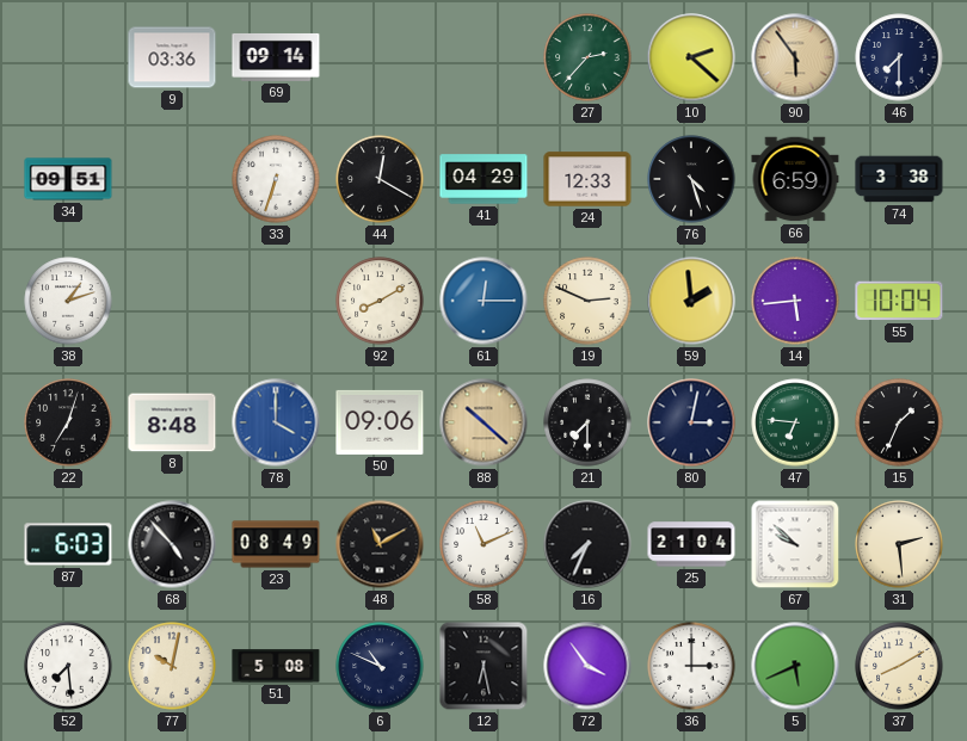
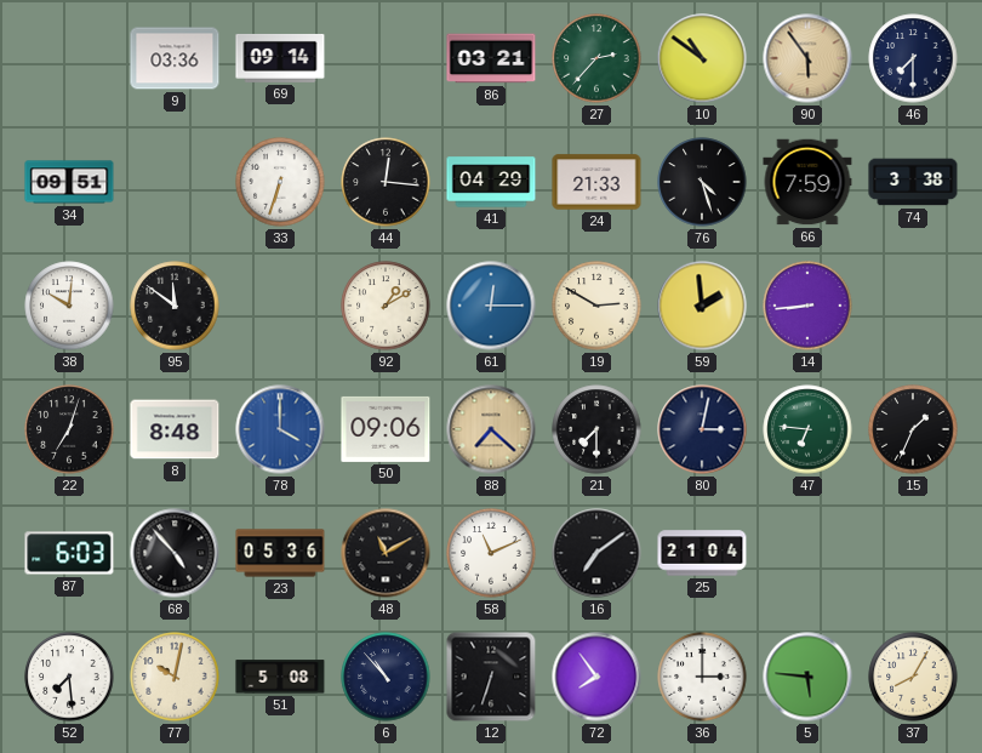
86: none -> 03:21 (491, 58)
10: 2:22 -> 10:51 (702, 58)
44: 12:20 -> 12:16 (386, 182)
24: 12:33 -> 21:33 (596, 182)
66: 6:59 -> 7:59 (807, 182)
38: 1:12 -> 10:01 (69, 306)
95: none -> 11:51 (175, 306)
92: 8:10 -> 1:10 (386, 306)
19: 2:49 -> 2:50 (596, 306)
14: 5:44 -> 8:44 (807, 306)
55: 10:04 -> none (899, 301)
88: 10:22 -> 7:22 (491, 429)
23: 08:49 -> 05:36 (280, 553)
16: 7:34 -> 7:09 (596, 553)
67: 9:52 -> none (795, 544)
31: 2:29 -> none (899, 544)
6: 10:49 -> 10:53 (386, 677)
12: 6:28 -> 6:33 (491, 677)
72: 3:54 -> 7:54 (596, 677)
5: 5:41 -> 5:46 (807, 677)
37: 8:10 -> 8:05 (913, 677)
